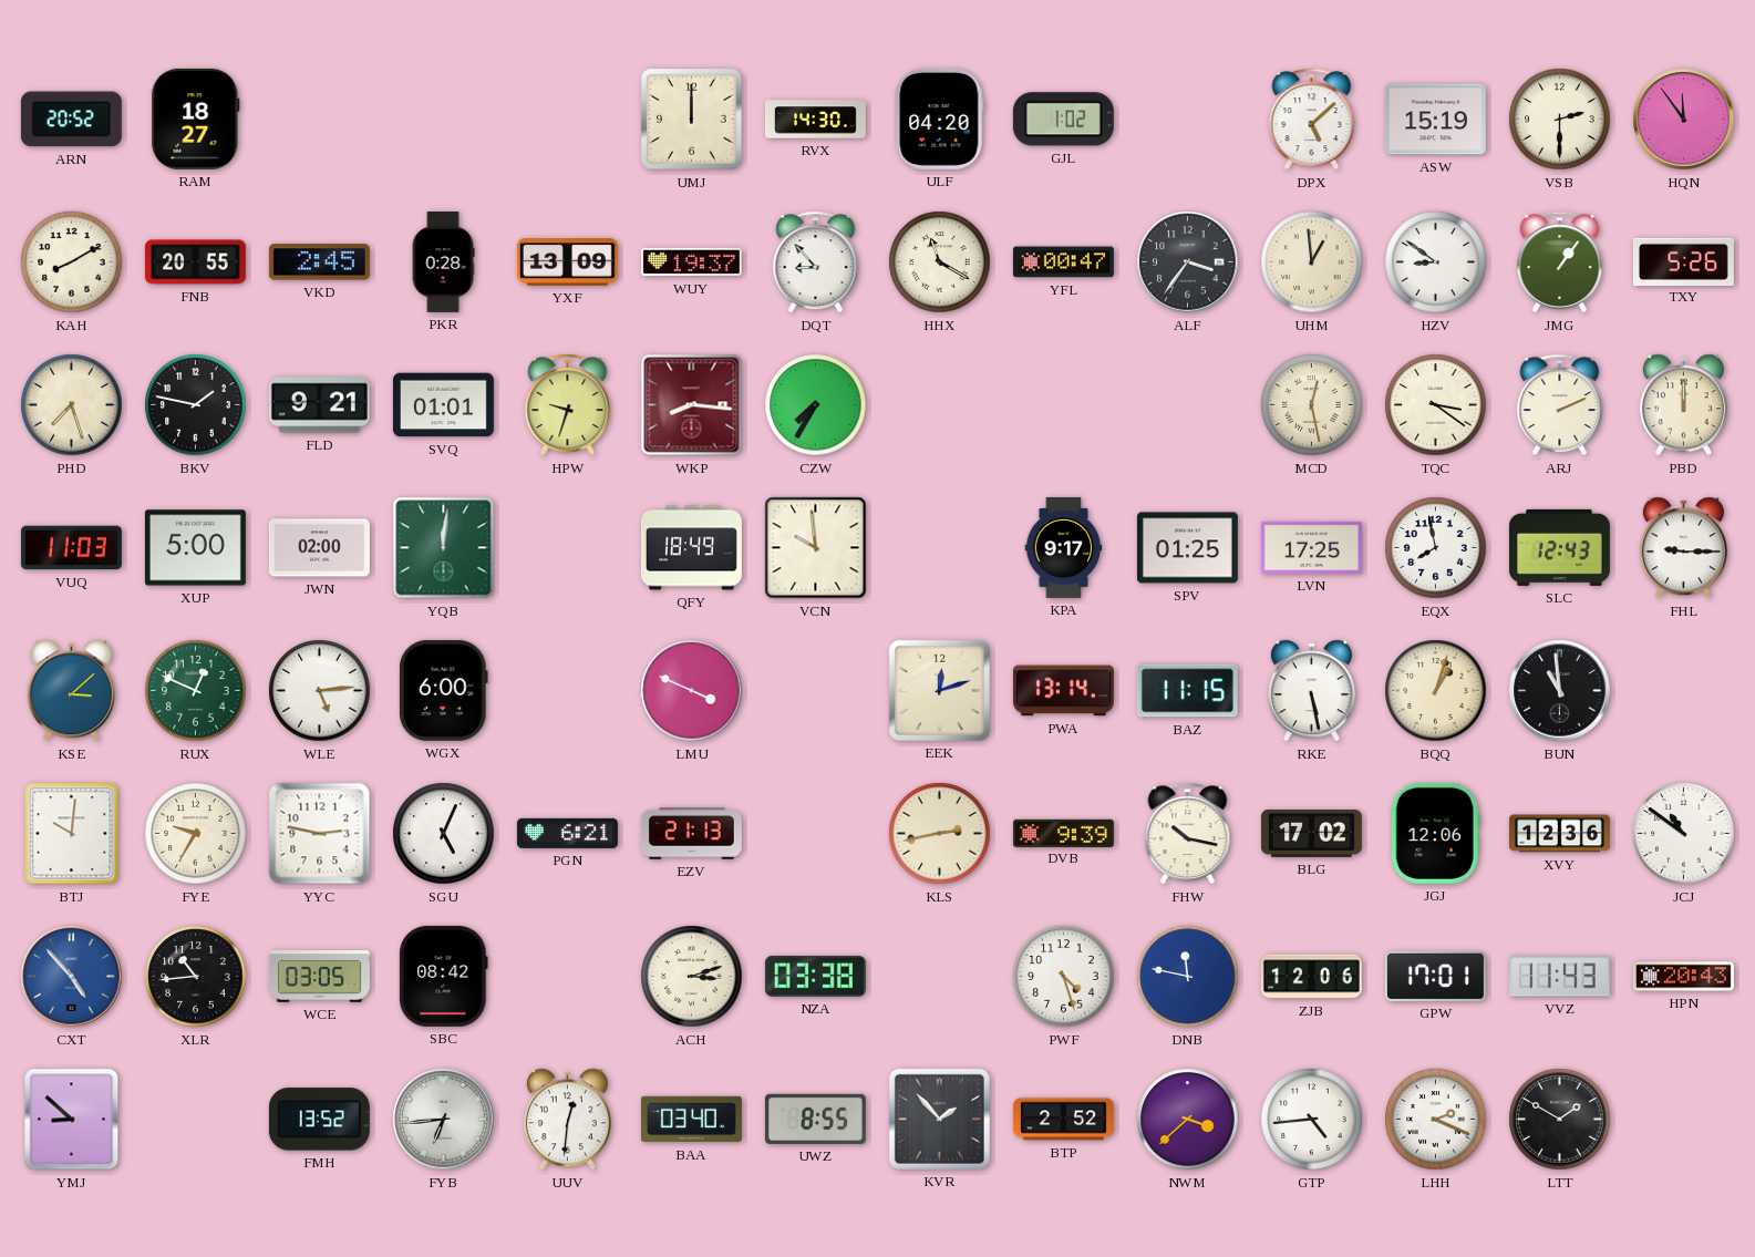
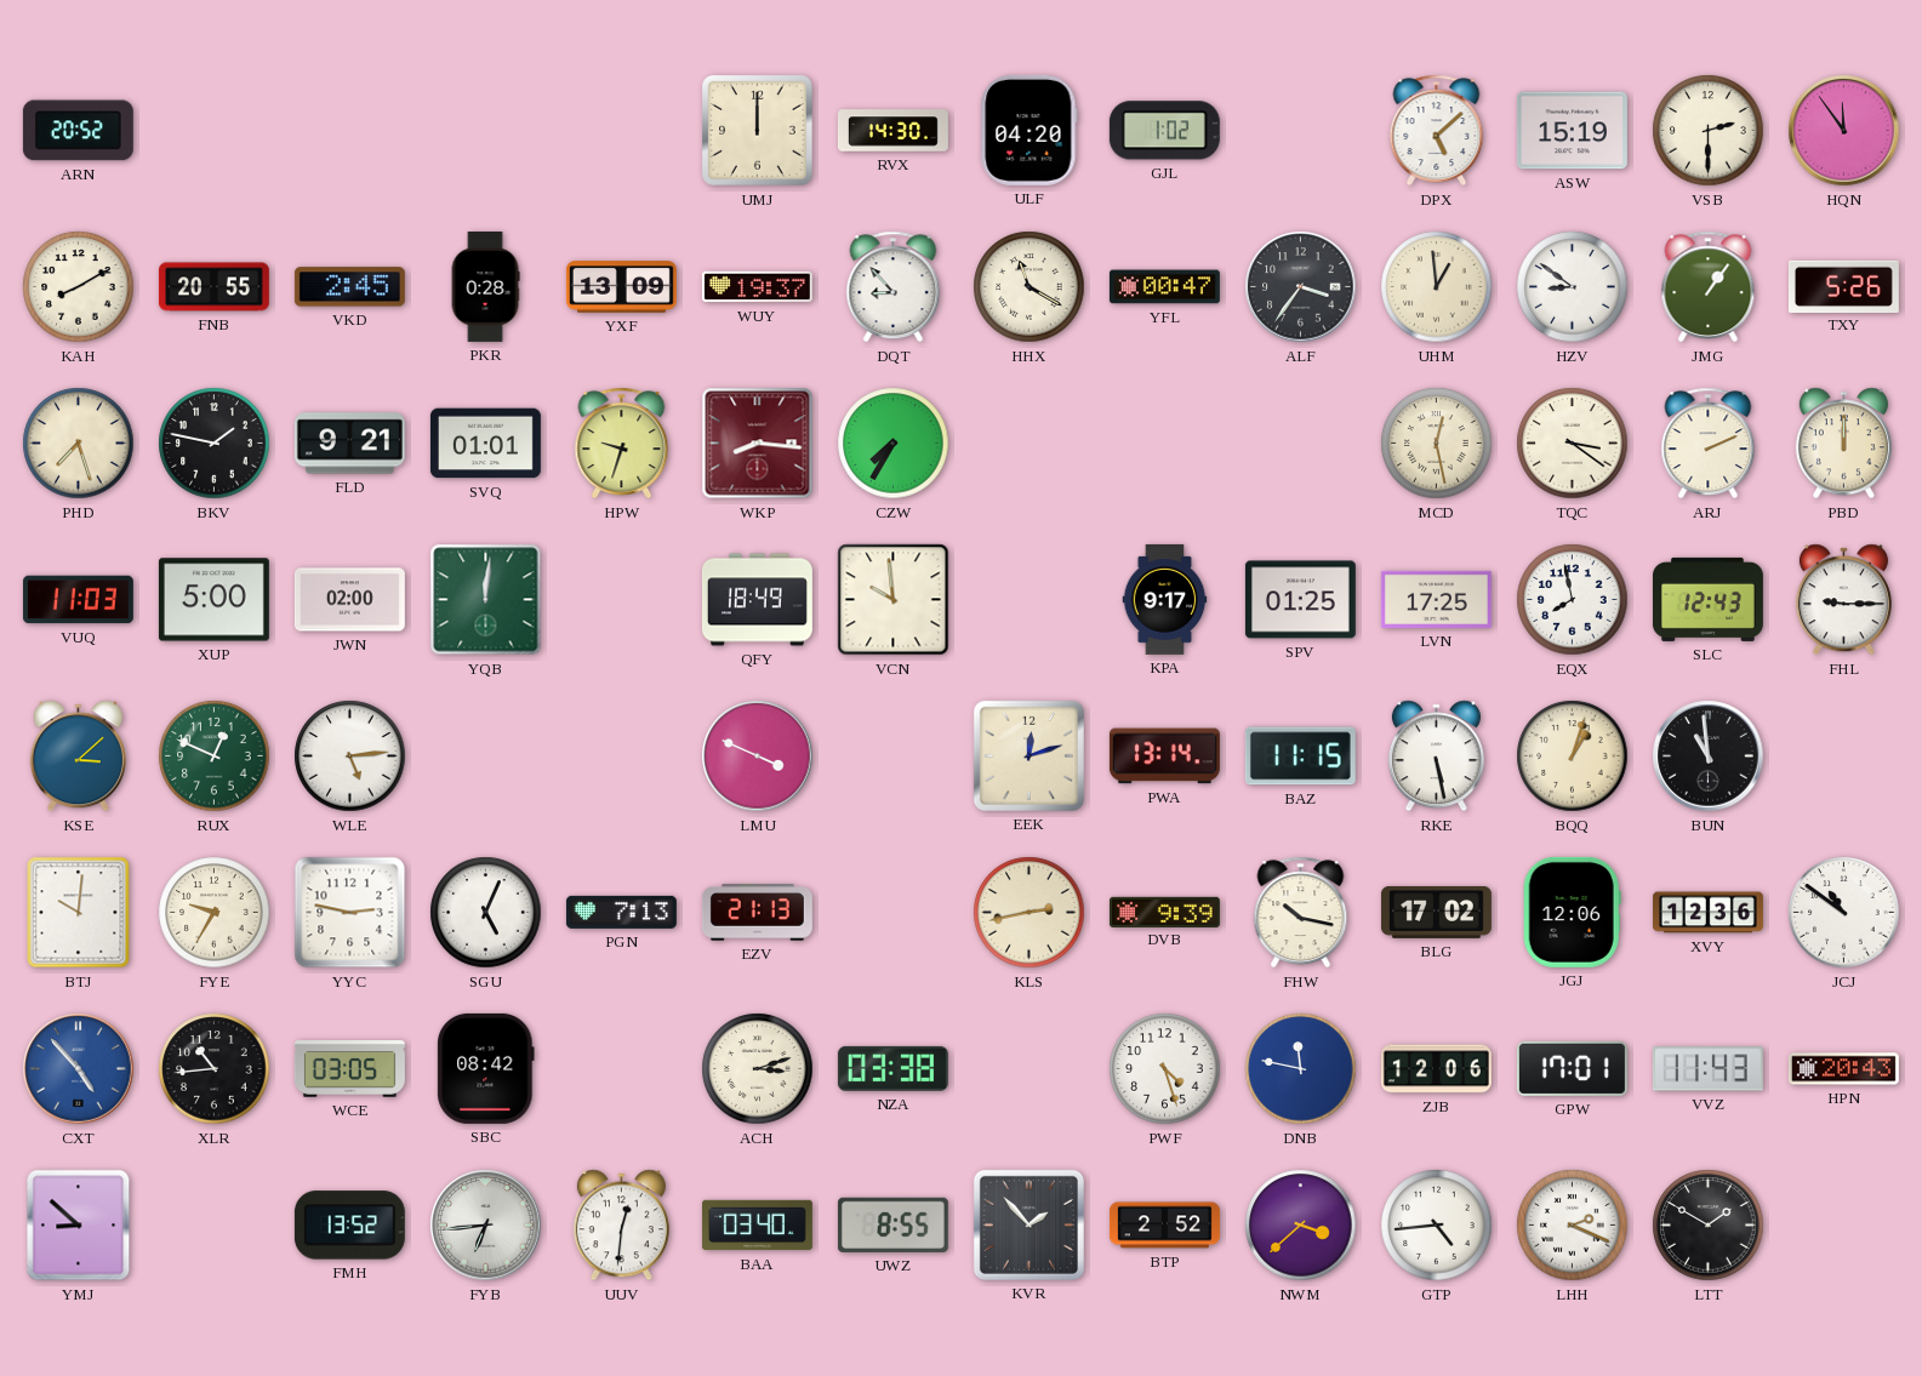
RAM: 18:27 -> none (196, 119)
WGX: 6:00 -> none (443, 690)
PGN: 6:21 -> 7:13 (621, 912)
